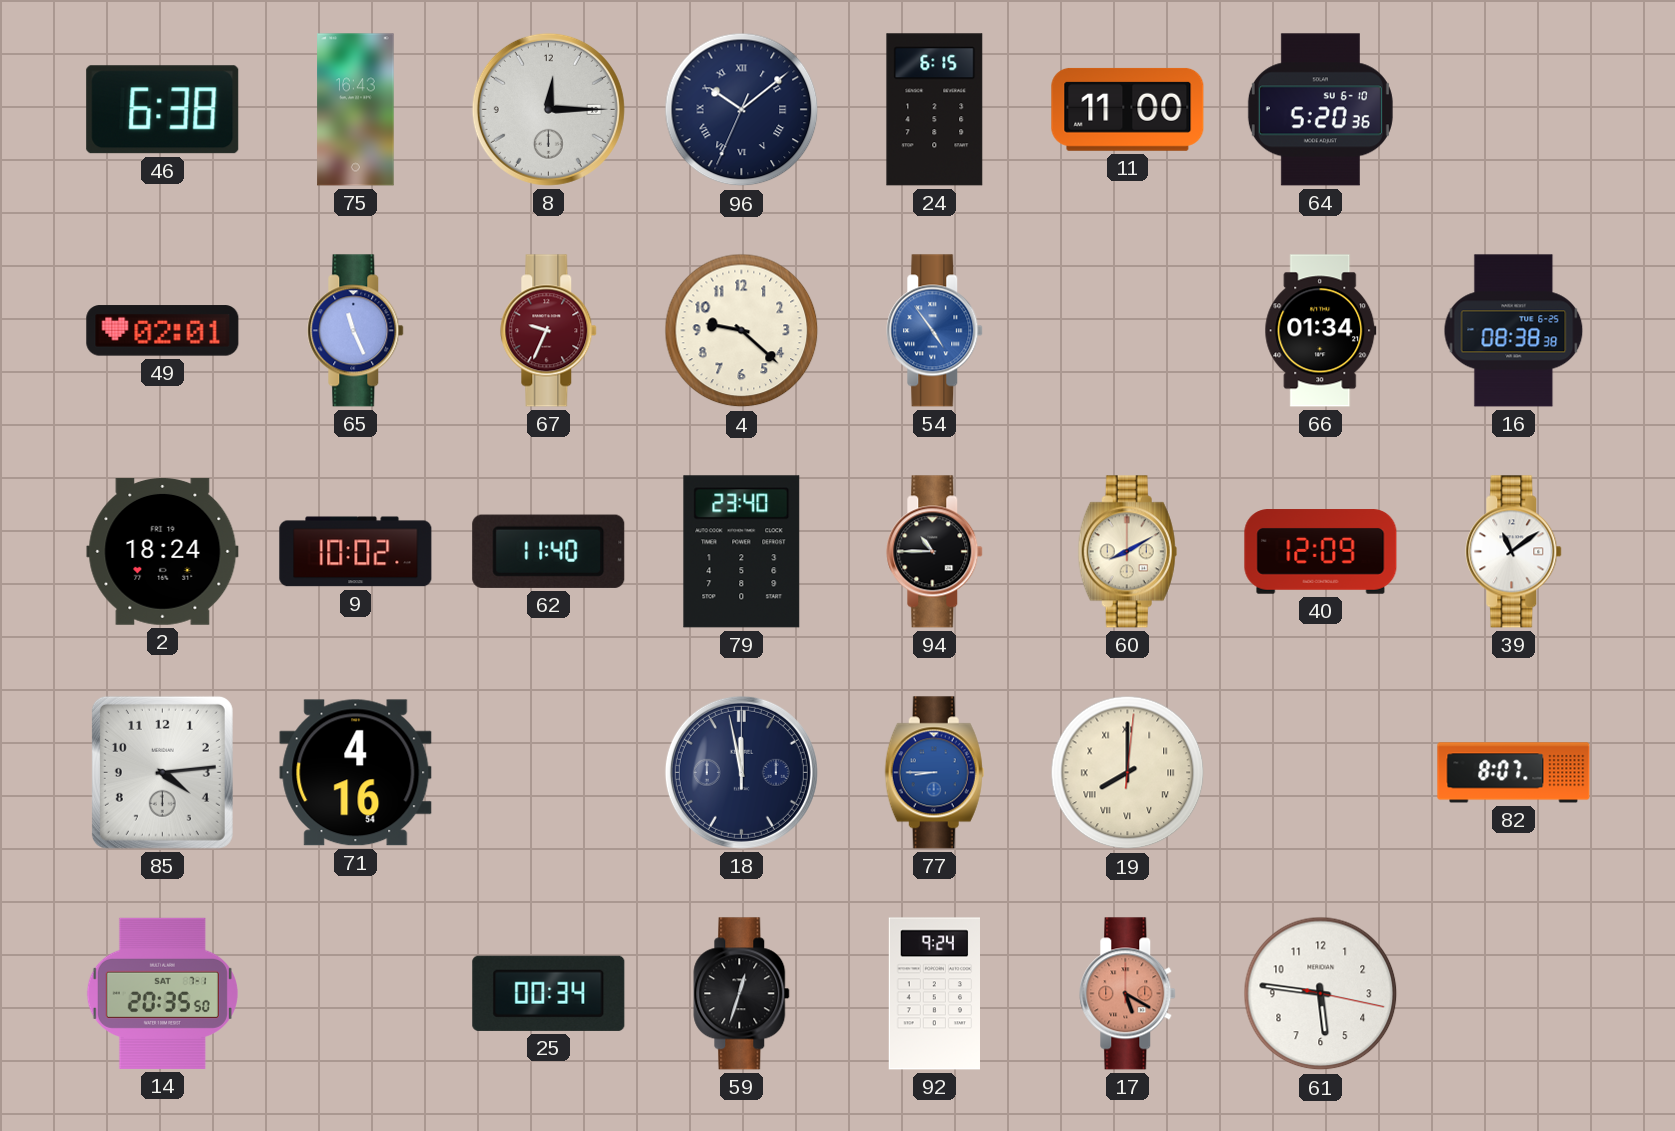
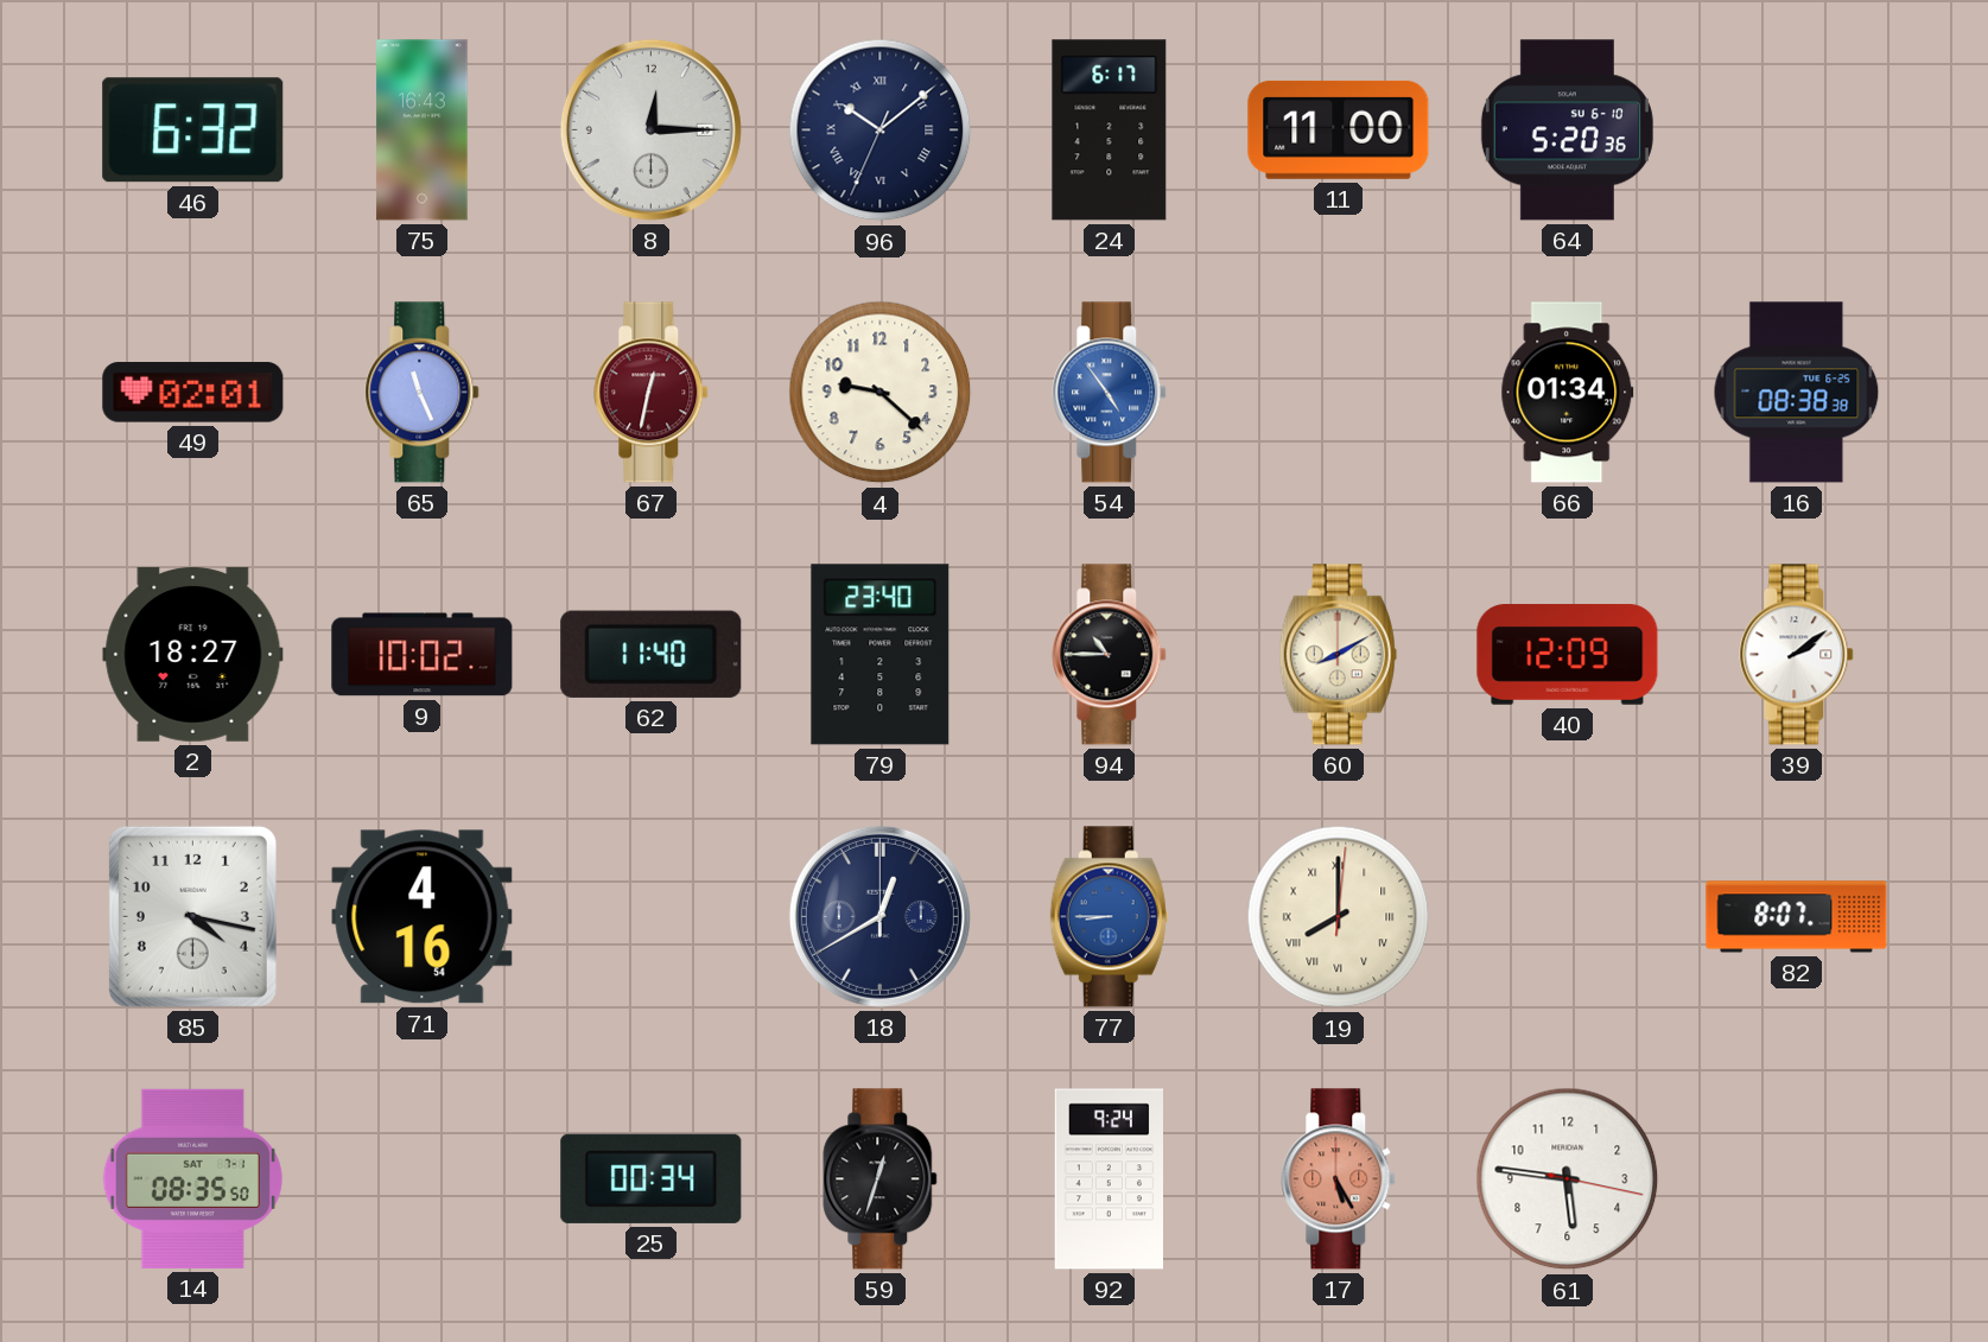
46: 6:38 -> 6:32 (193, 131)
24: 6:15 -> 6:17 (1110, 131)
67: 9:34 -> 12:32 (652, 393)
2: 18:24 -> 18:27 (193, 654)
39: 11:09 -> 2:09 (1797, 655)
85: 4:14 -> 4:17 (192, 916)
18: 11:58 -> 12:40 (879, 916)
14: 20:35 -> 08:35 (192, 1178)
17: 5:20 -> 5:25 (1339, 1179)
